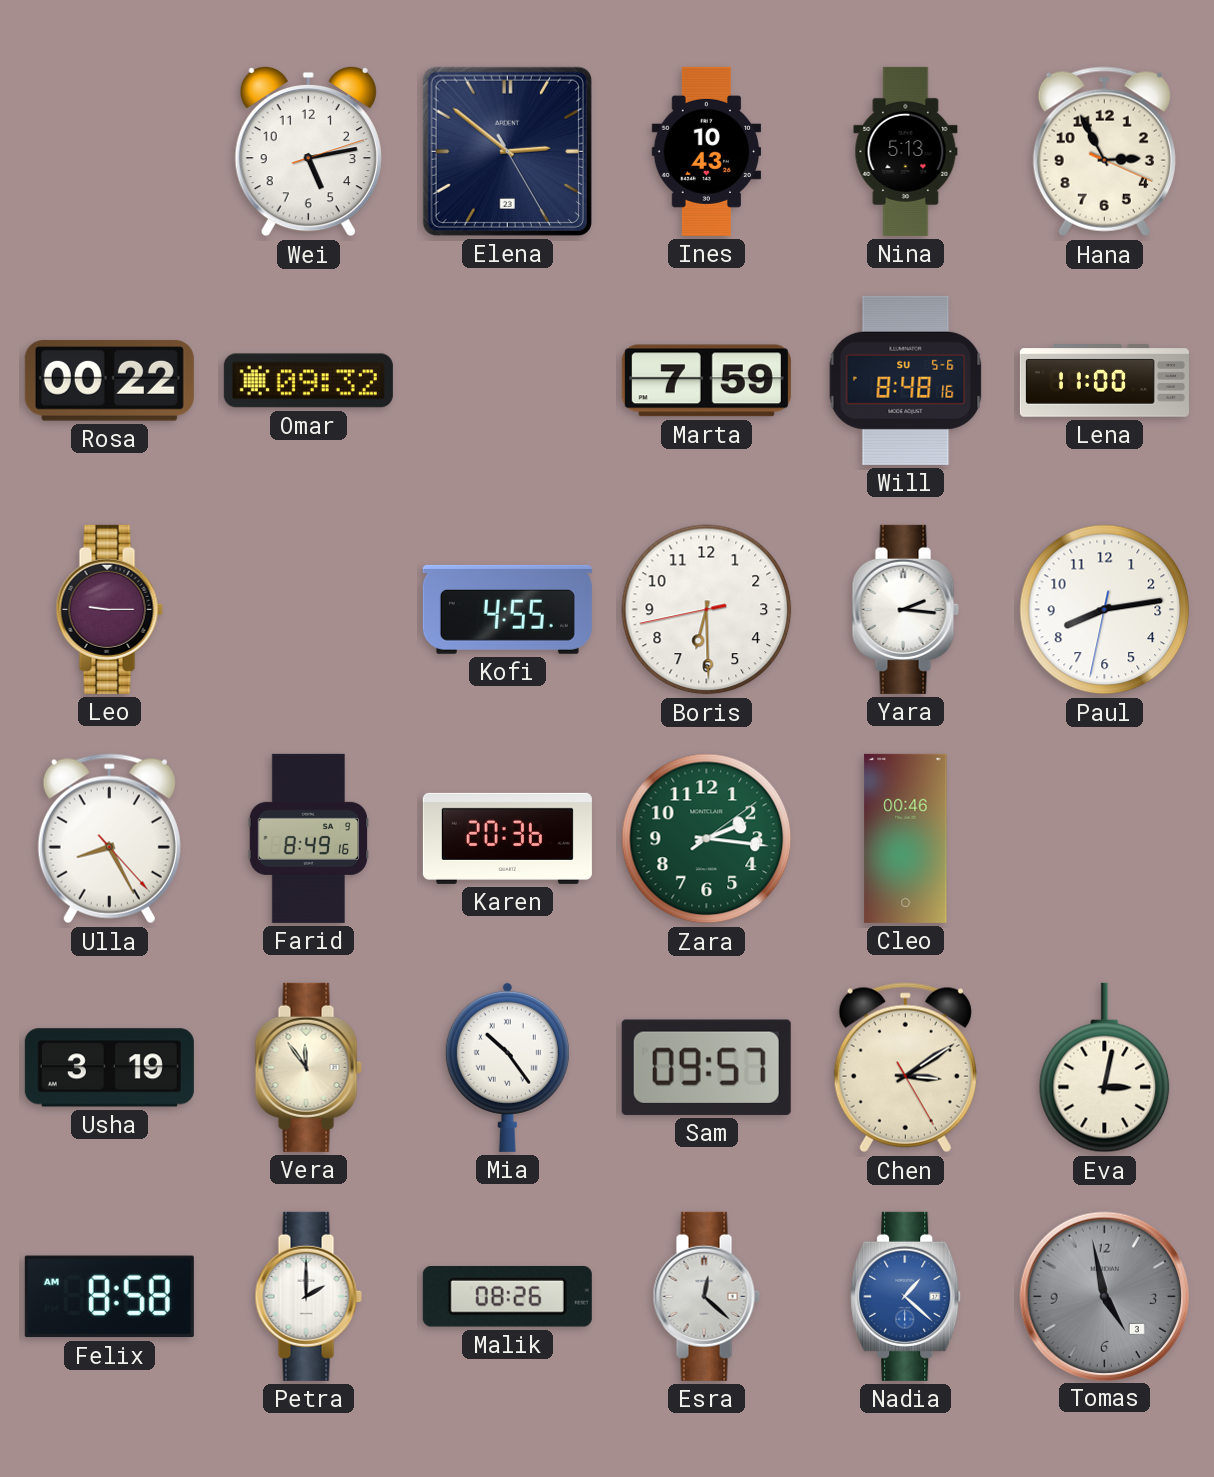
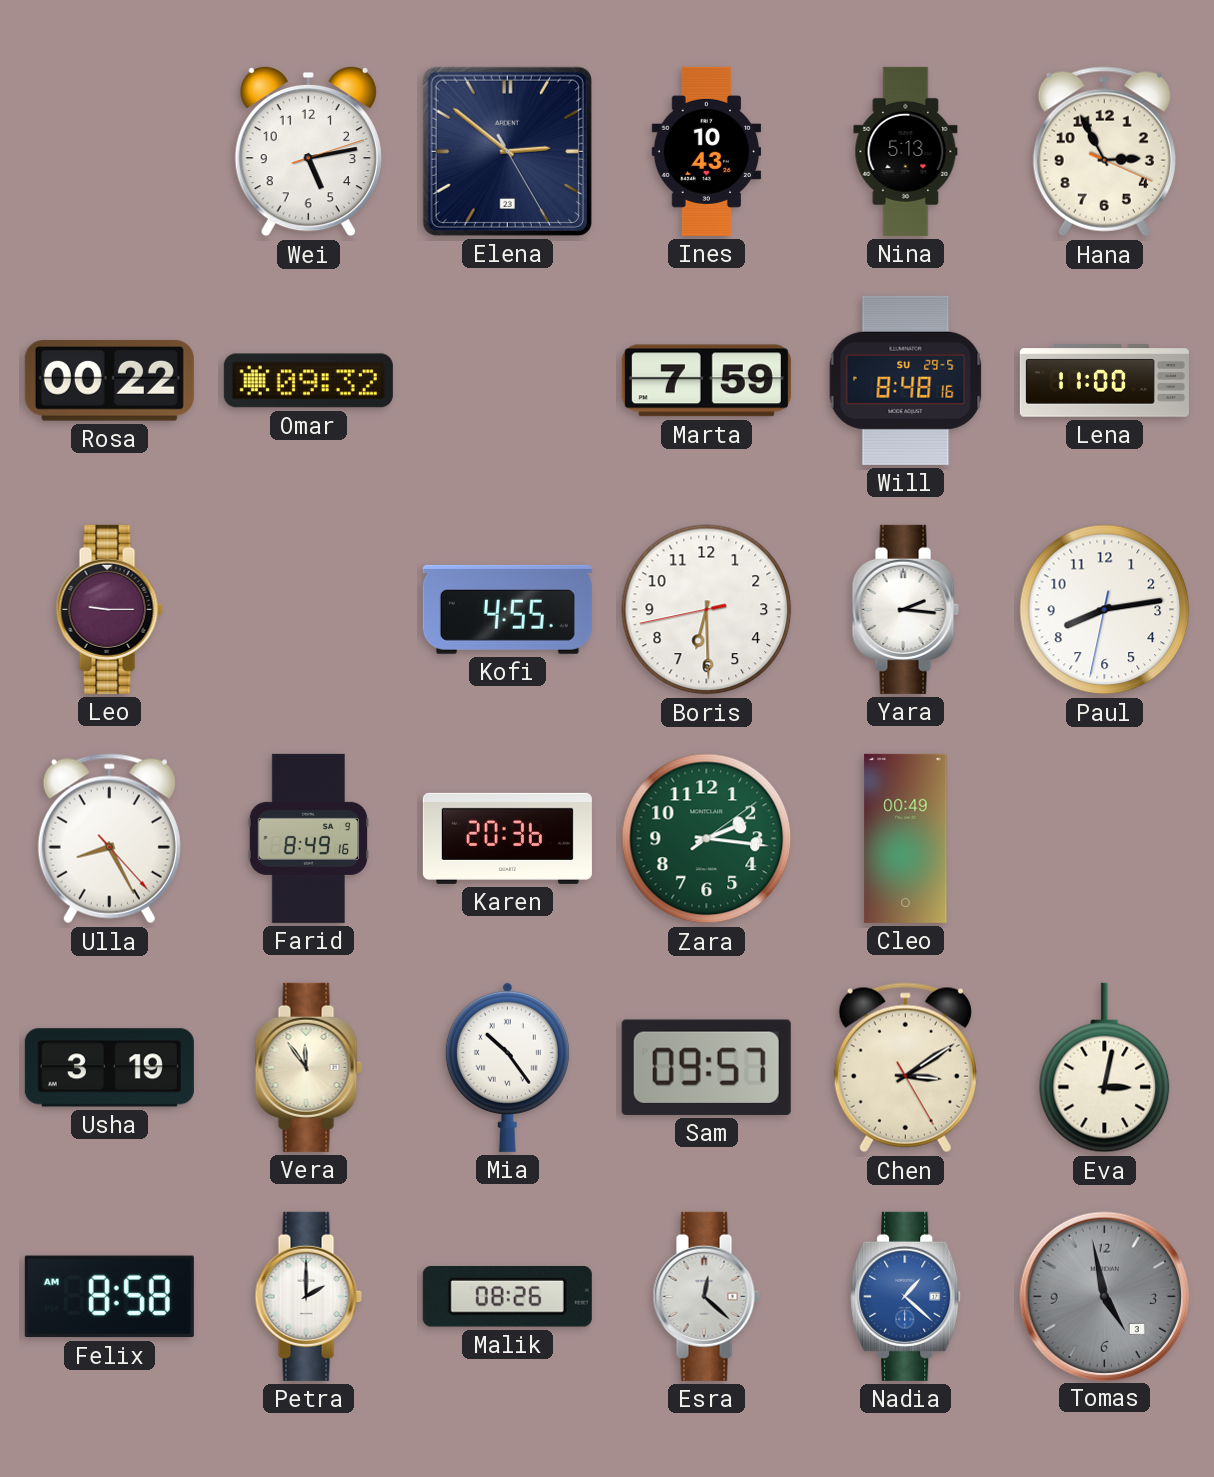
Will date: SU 5-6 -> SU 29-5 (906, 380)
Cleo: 00:46 -> 00:49 (906, 838)
